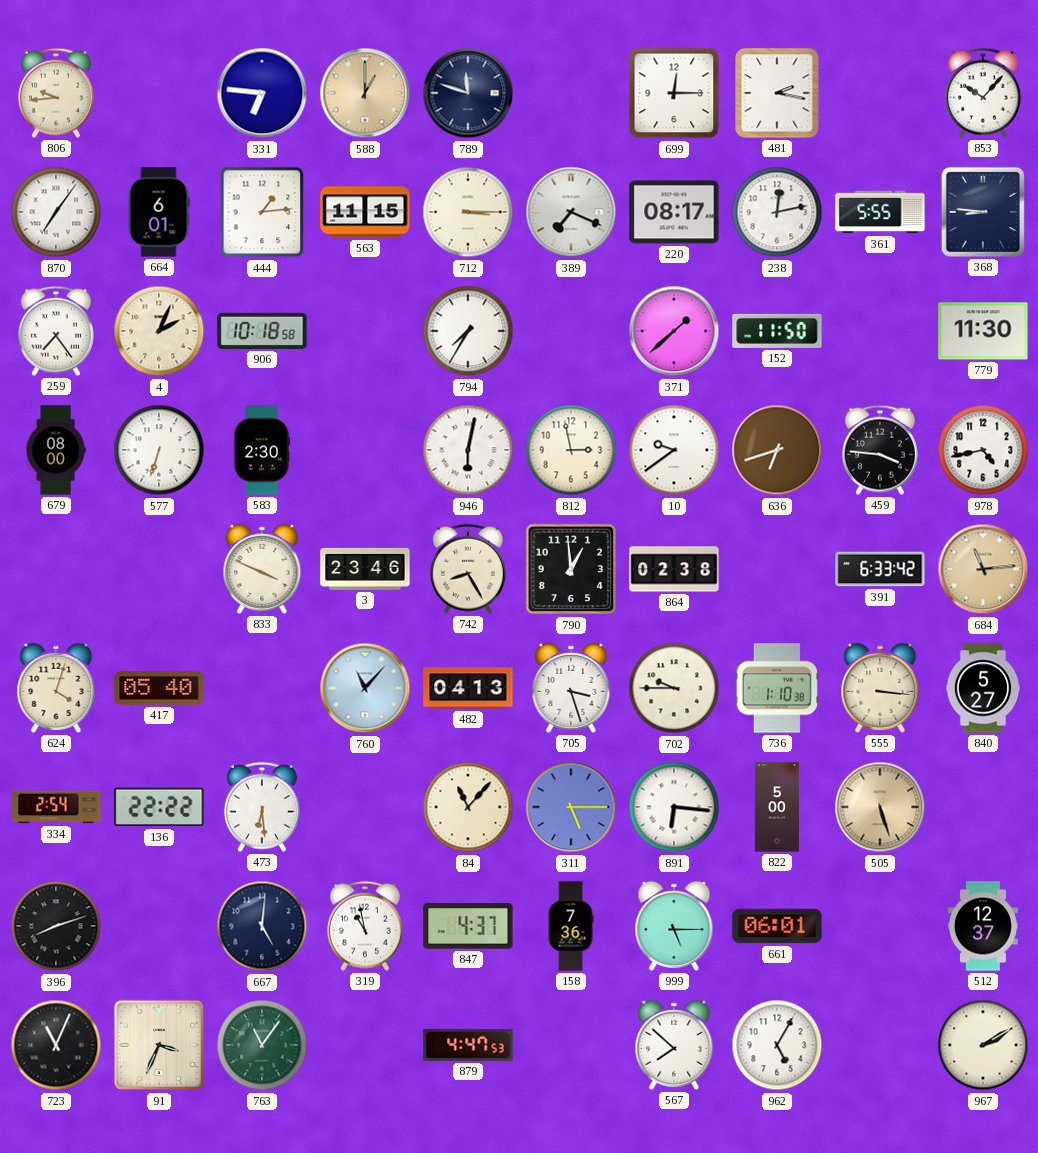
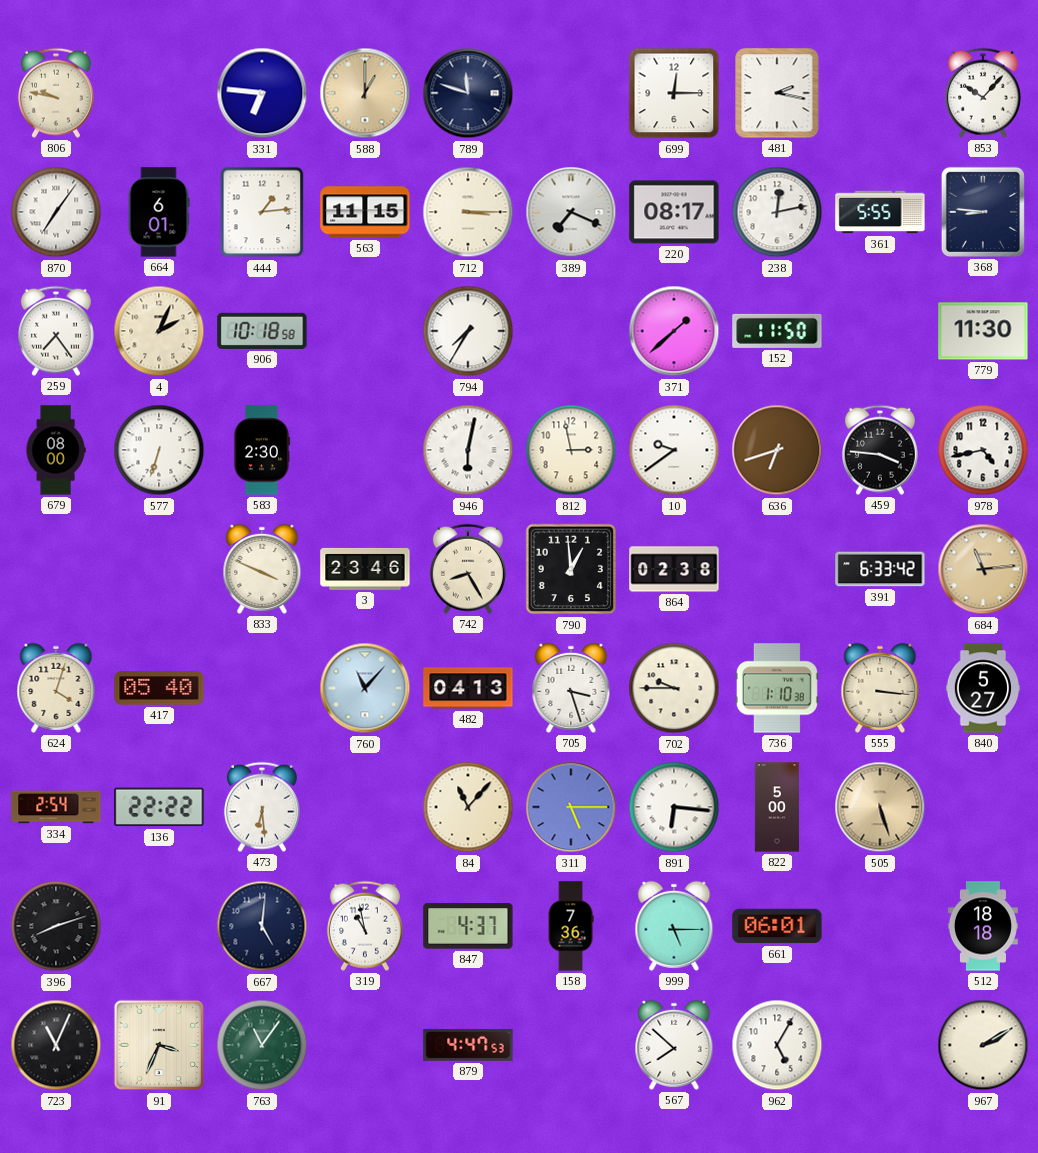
806: 9:44 -> 9:47 (56, 93)
512: 12:37 -> 18:18 (983, 926)
